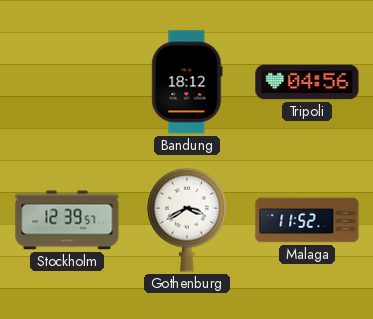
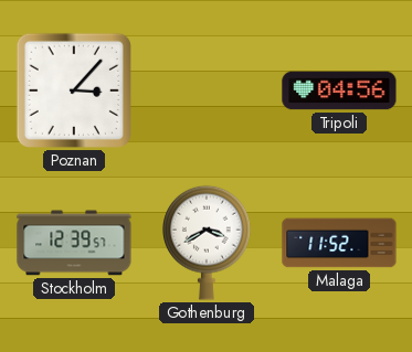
Poznan: none -> 3:07 (74, 90)
Bandung: 18:12 -> none (187, 82)
